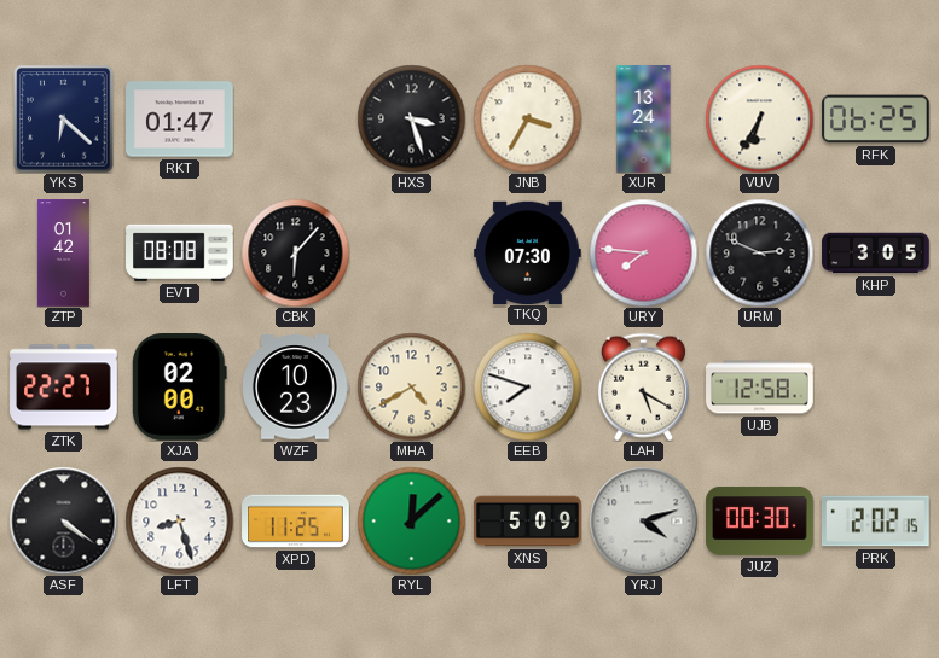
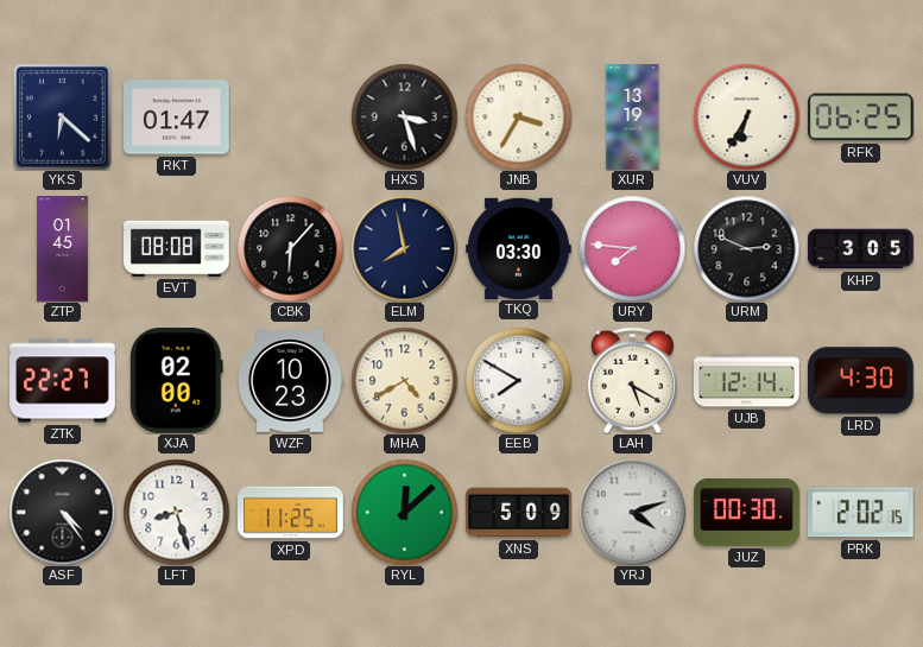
XUR: 13:24 -> 13:19 (633, 118)
ZTP: 01:42 -> 01:45 (63, 249)
ELM: none -> 7:58 (404, 248)
TKQ: 07:30 -> 03:30 (519, 248)
EEB: 7:48 -> 7:50 (518, 380)
UJB: 12:58 -> 12:14 (747, 381)
LRD: none -> 4:30 (861, 381)
ASF: 4:21 -> 4:24 (62, 512)
